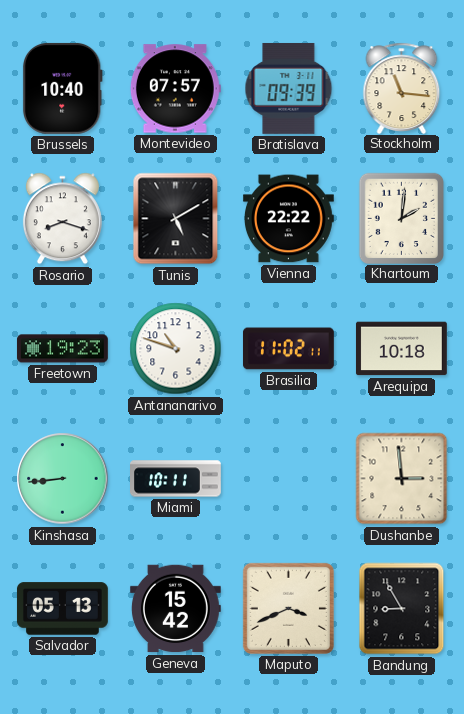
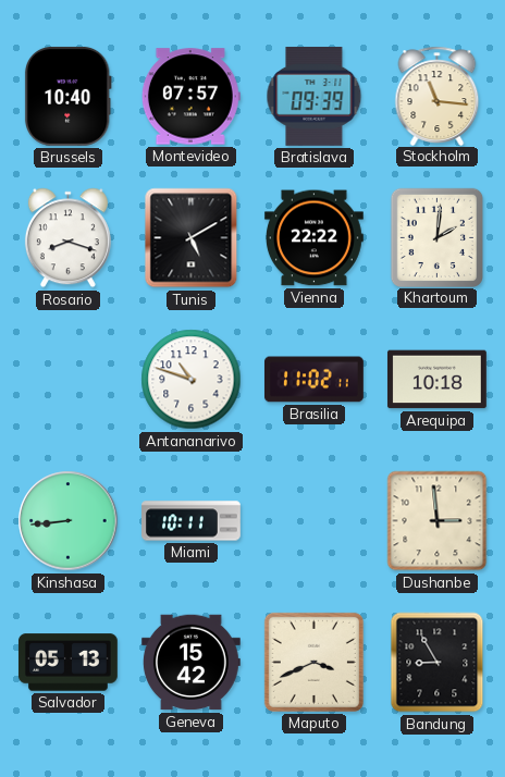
Freetown: 19:23 -> none (62, 349)
